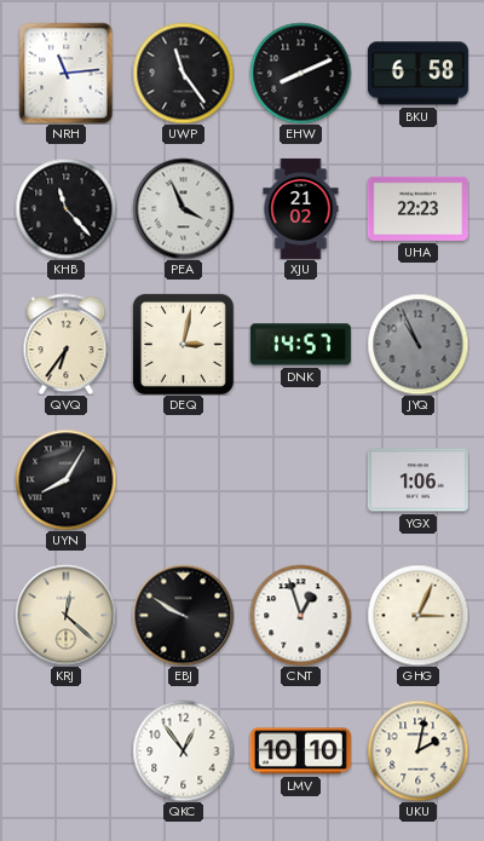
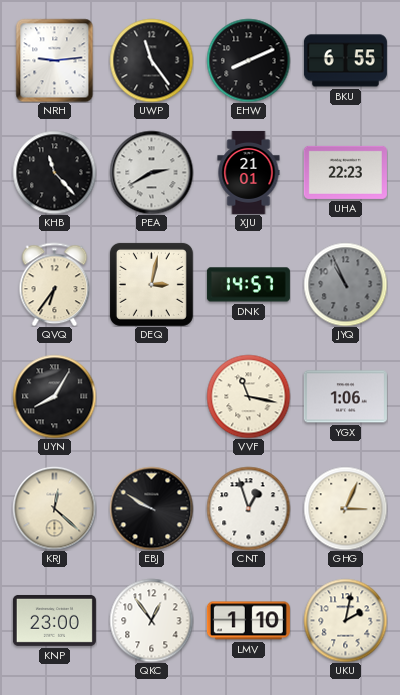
NRH: 11:14 -> 9:14 (55, 60)
BKU: 6:58 -> 6:55 (345, 61)
PEA: 3:56 -> 2:40 (151, 172)
XJU: 21:02 -> 21:01 (249, 172)
VVF: none -> 11:17 (248, 396)
KNP: none -> 23:00 (54, 620)
LMV: 10:10 -> 1:10 (248, 621)
